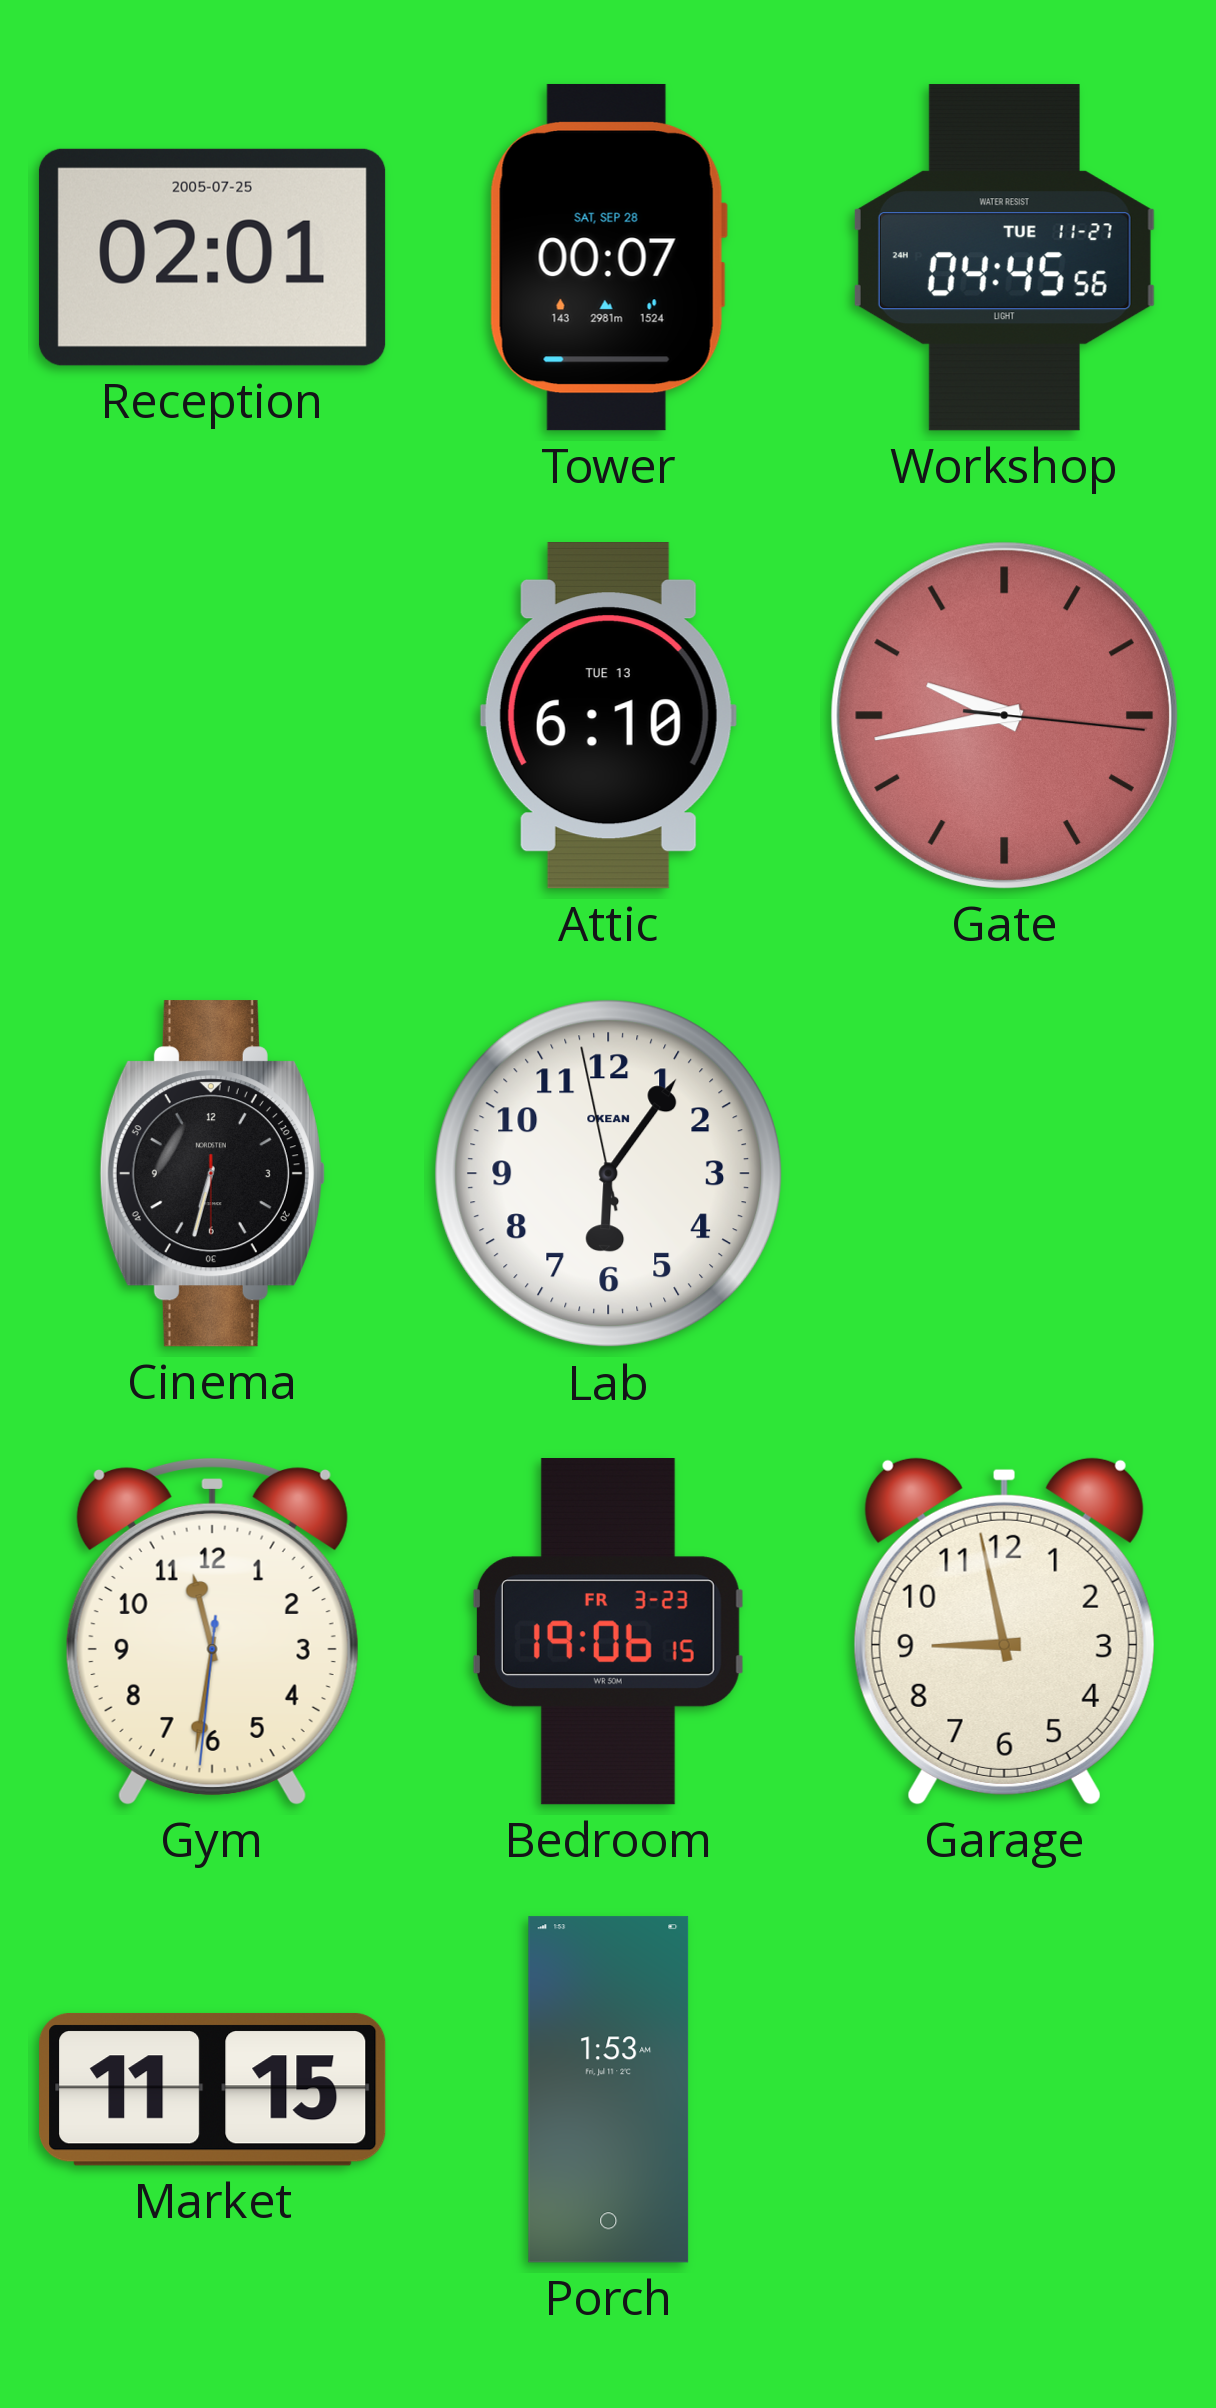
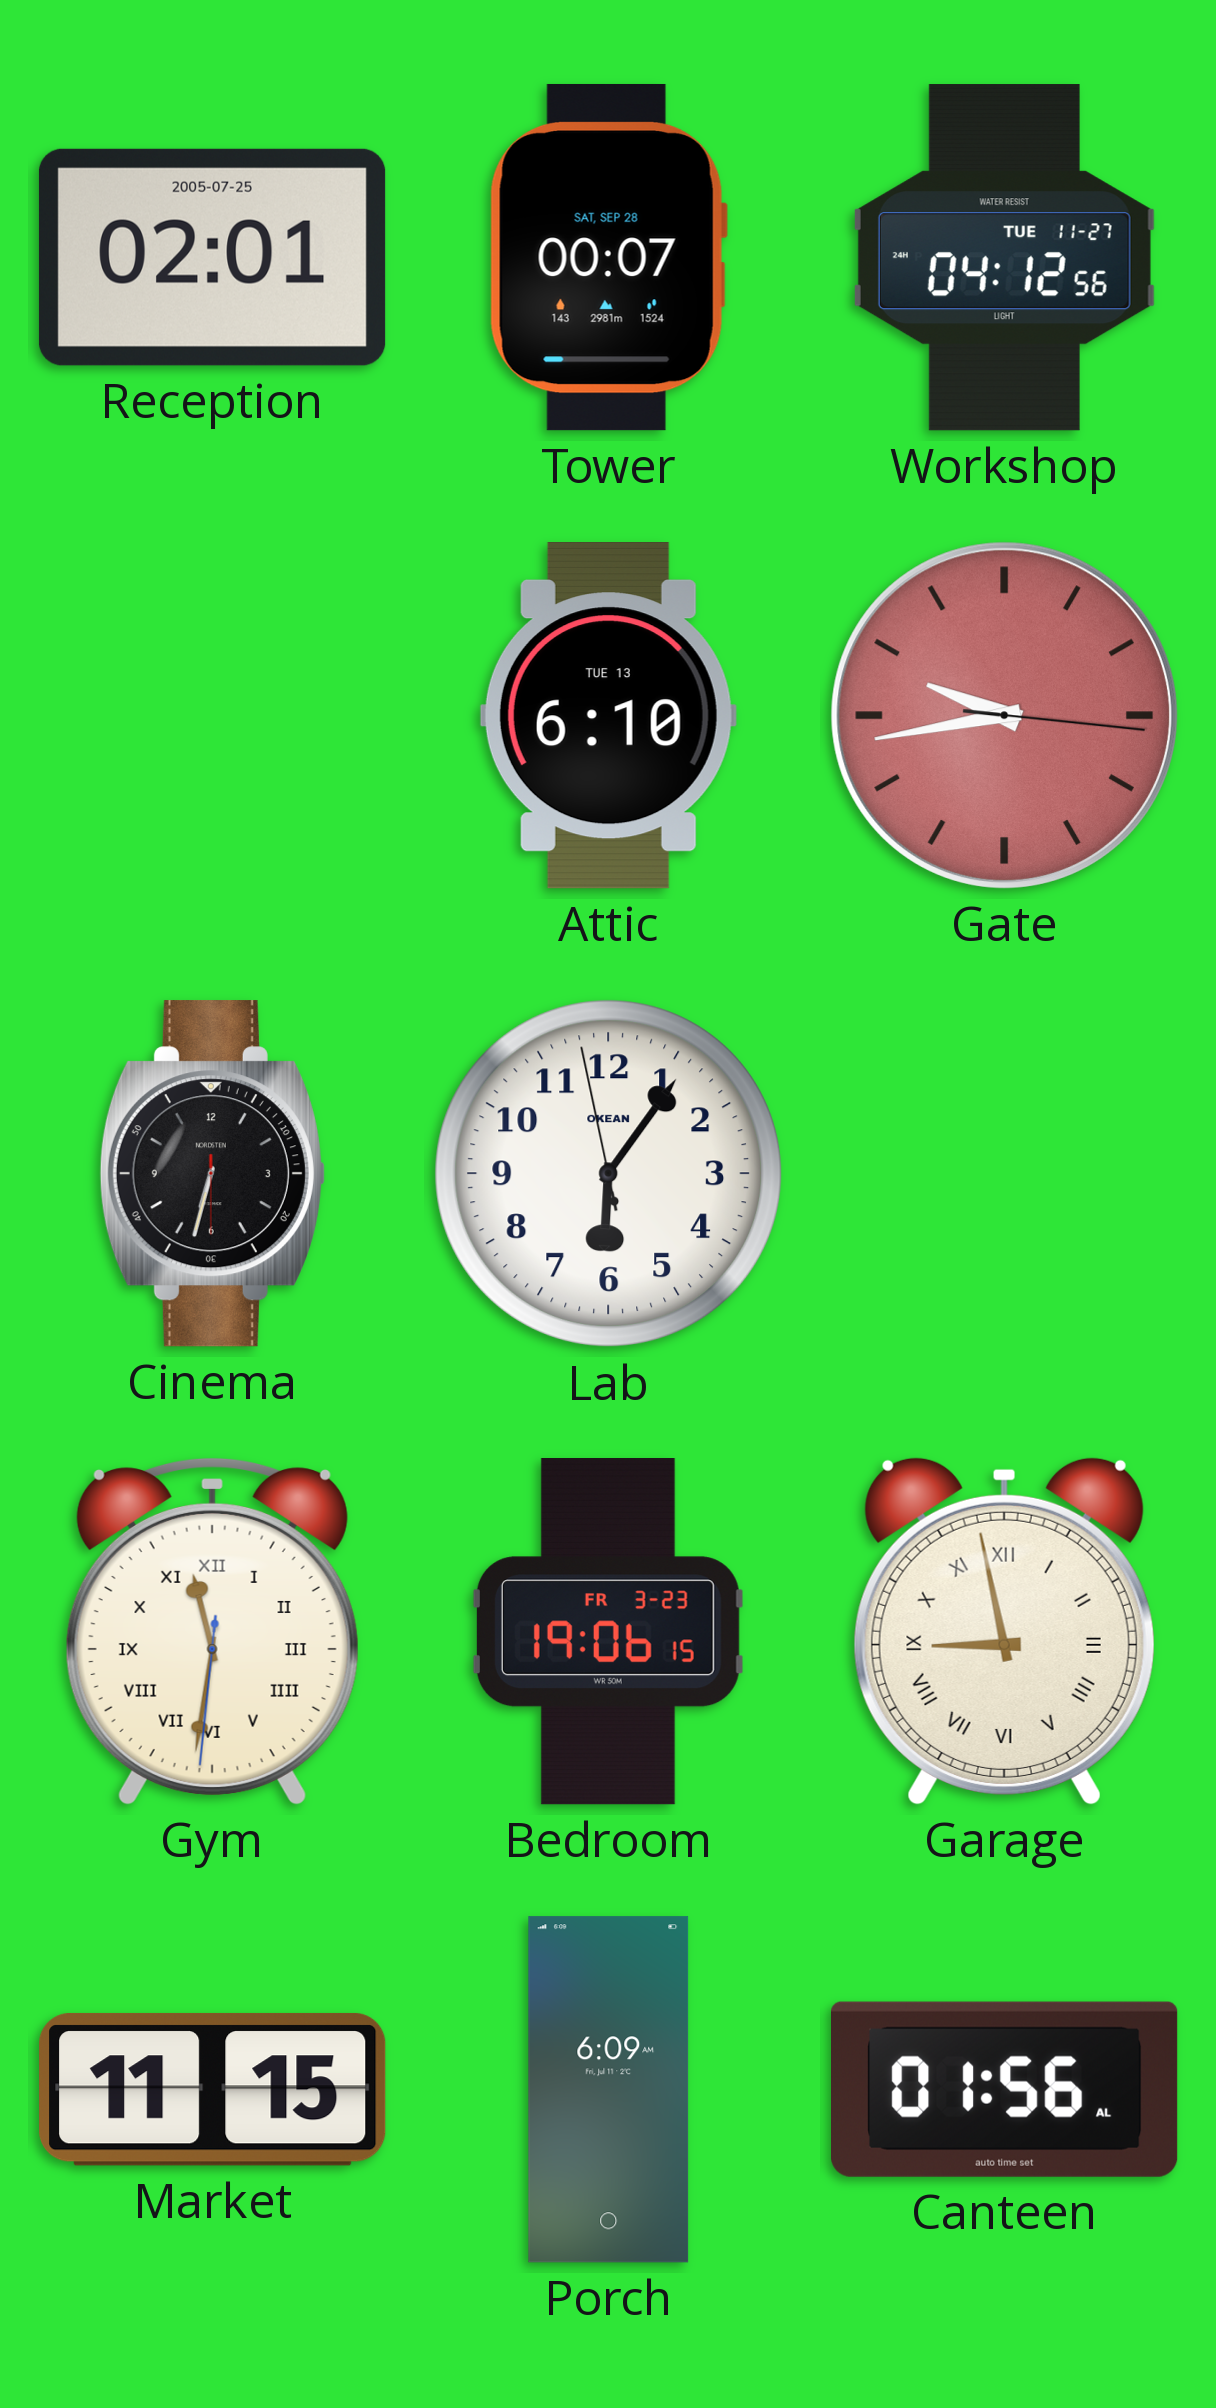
Workshop: 04:45 -> 04:12 (1004, 258)
Gym numerals: Arabic -> Roman (212, 1631)
Garage numerals: Arabic -> Roman (1004, 1631)
Porch: 1:53 -> 6:09 (609, 2090)
Canteen: none -> 01:56 (1005, 2089)
